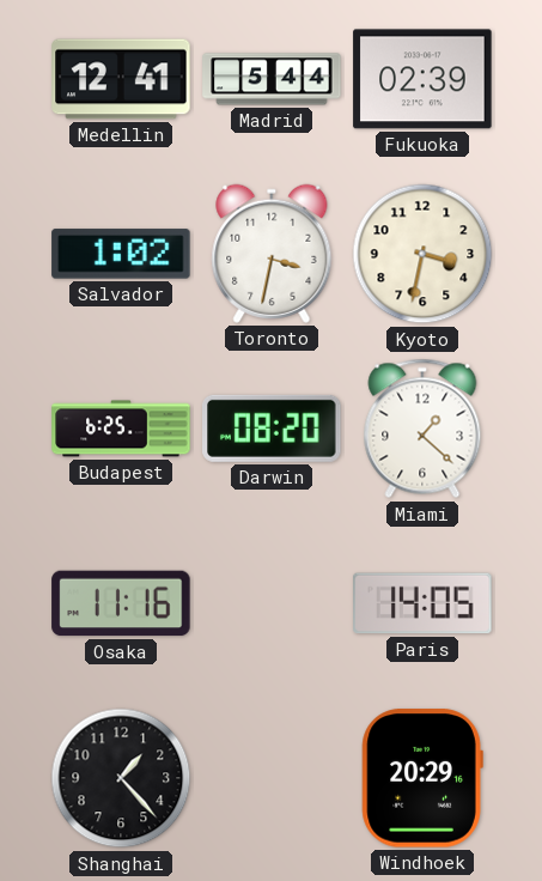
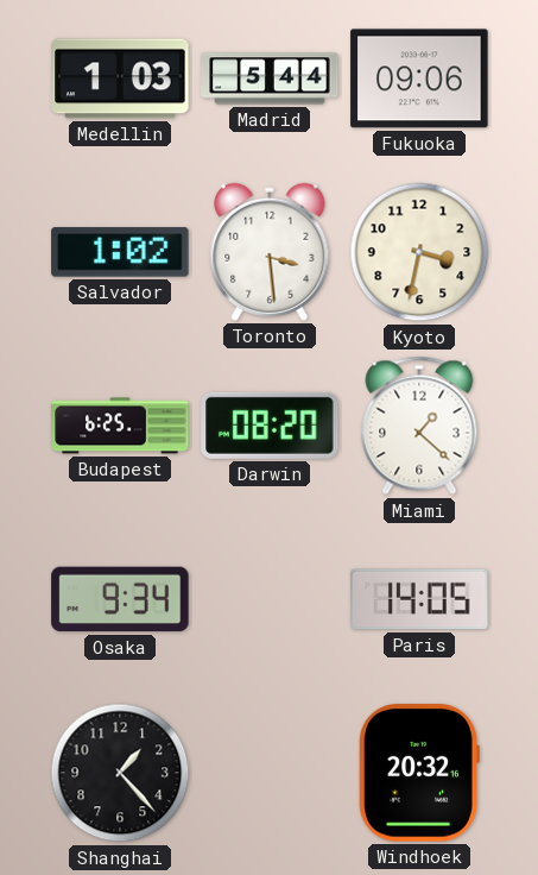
Medellin: 12:41 -> 1:03 (120, 78)
Fukuoka: 02:39 -> 09:06 (419, 78)
Toronto: 3:32 -> 3:29 (270, 252)
Osaka: 11:16 -> 9:34 (120, 599)
Windhoek: 20:29 -> 20:32 (419, 773)
